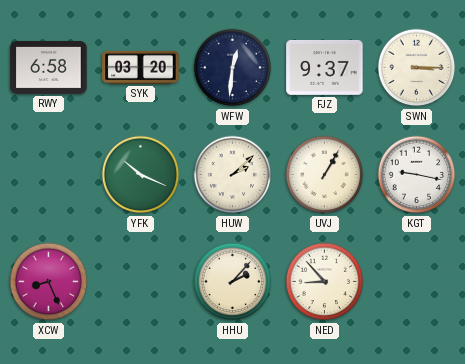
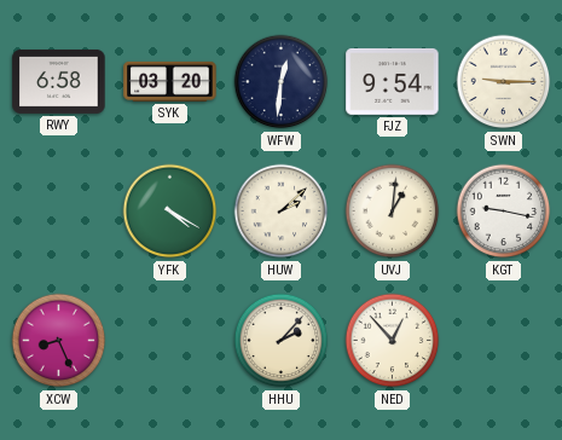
FJZ: 9:37 -> 9:54 (393, 81)
SWN: 3:15 -> 9:15 (504, 82)
YFK: 10:19 -> 4:20 (170, 212)
UVJ: 1:05 -> 1:01 (393, 212)
NED: 8:53 -> 12:53 (393, 341)
